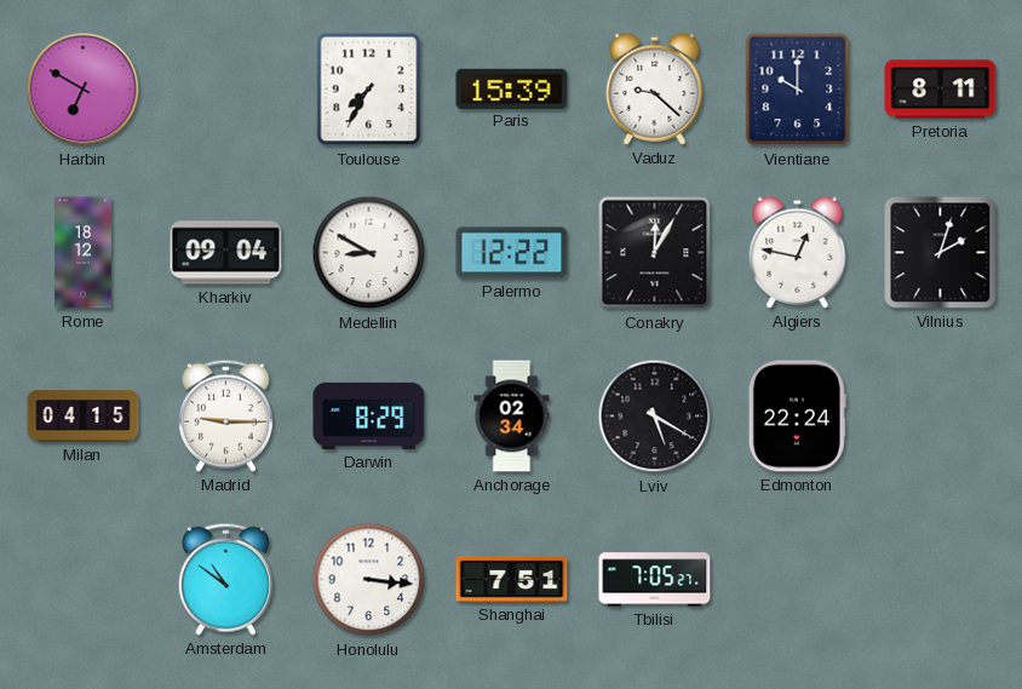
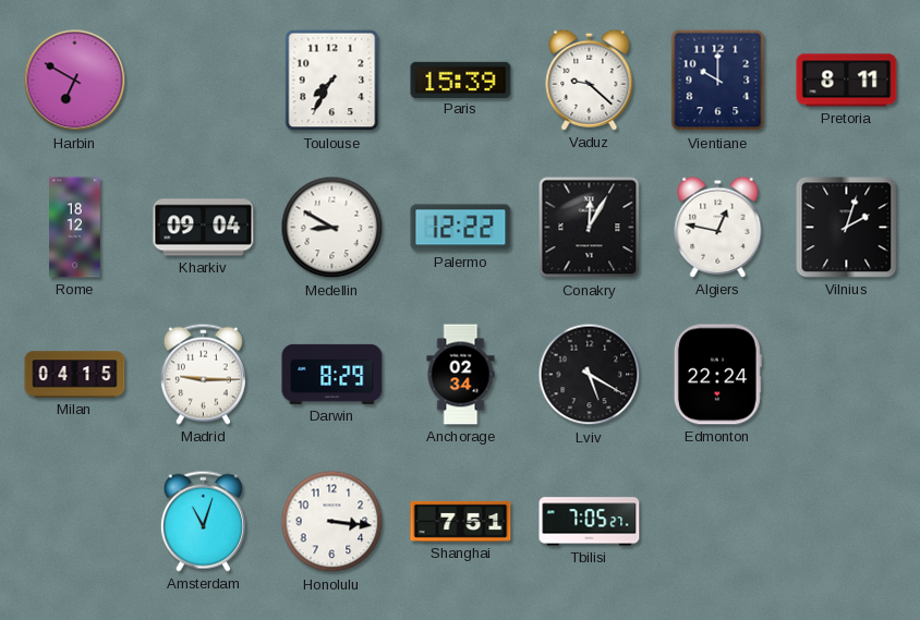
Amsterdam: 10:51 -> 11:03 (203, 521)
